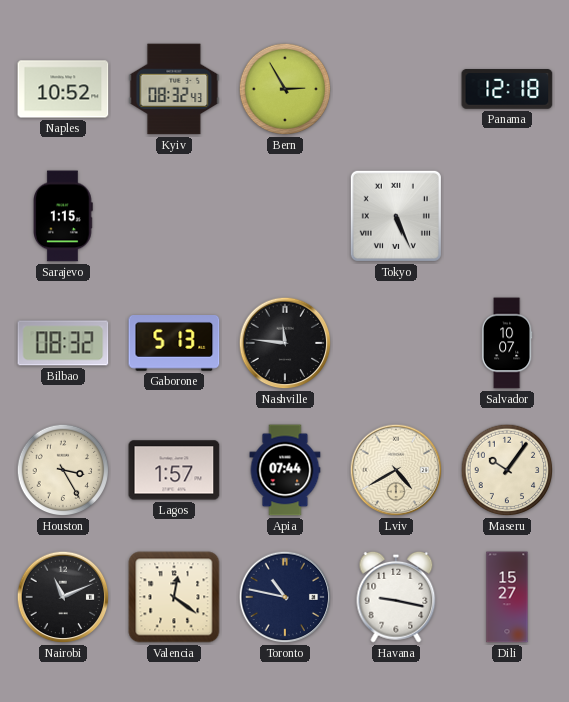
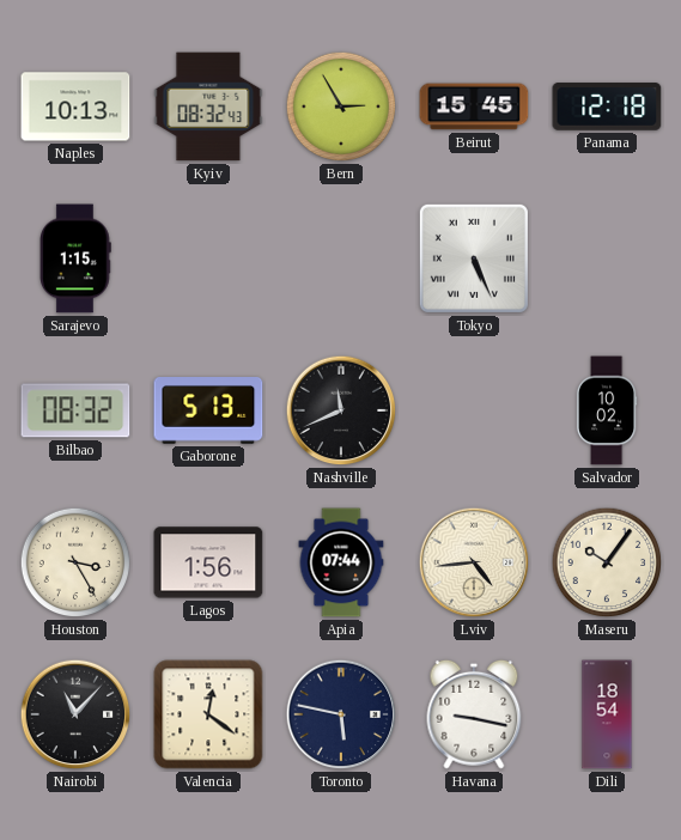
Naples: 10:52 -> 10:13 (75, 106)
Beirut: none -> 15:45 (474, 106)
Nashville: 11:46 -> 11:41 (341, 410)
Salvador: 10:07 -> 10:02 (607, 410)
Lagos: 1:57 -> 1:56 (208, 562)
Lviv: 4:40 -> 4:44 (474, 562)
Nairobi: 11:11 -> 11:07 (75, 714)
Toronto: 10:47 -> 5:47 (341, 714)
Dili: 15:27 -> 18:54 (607, 714)
